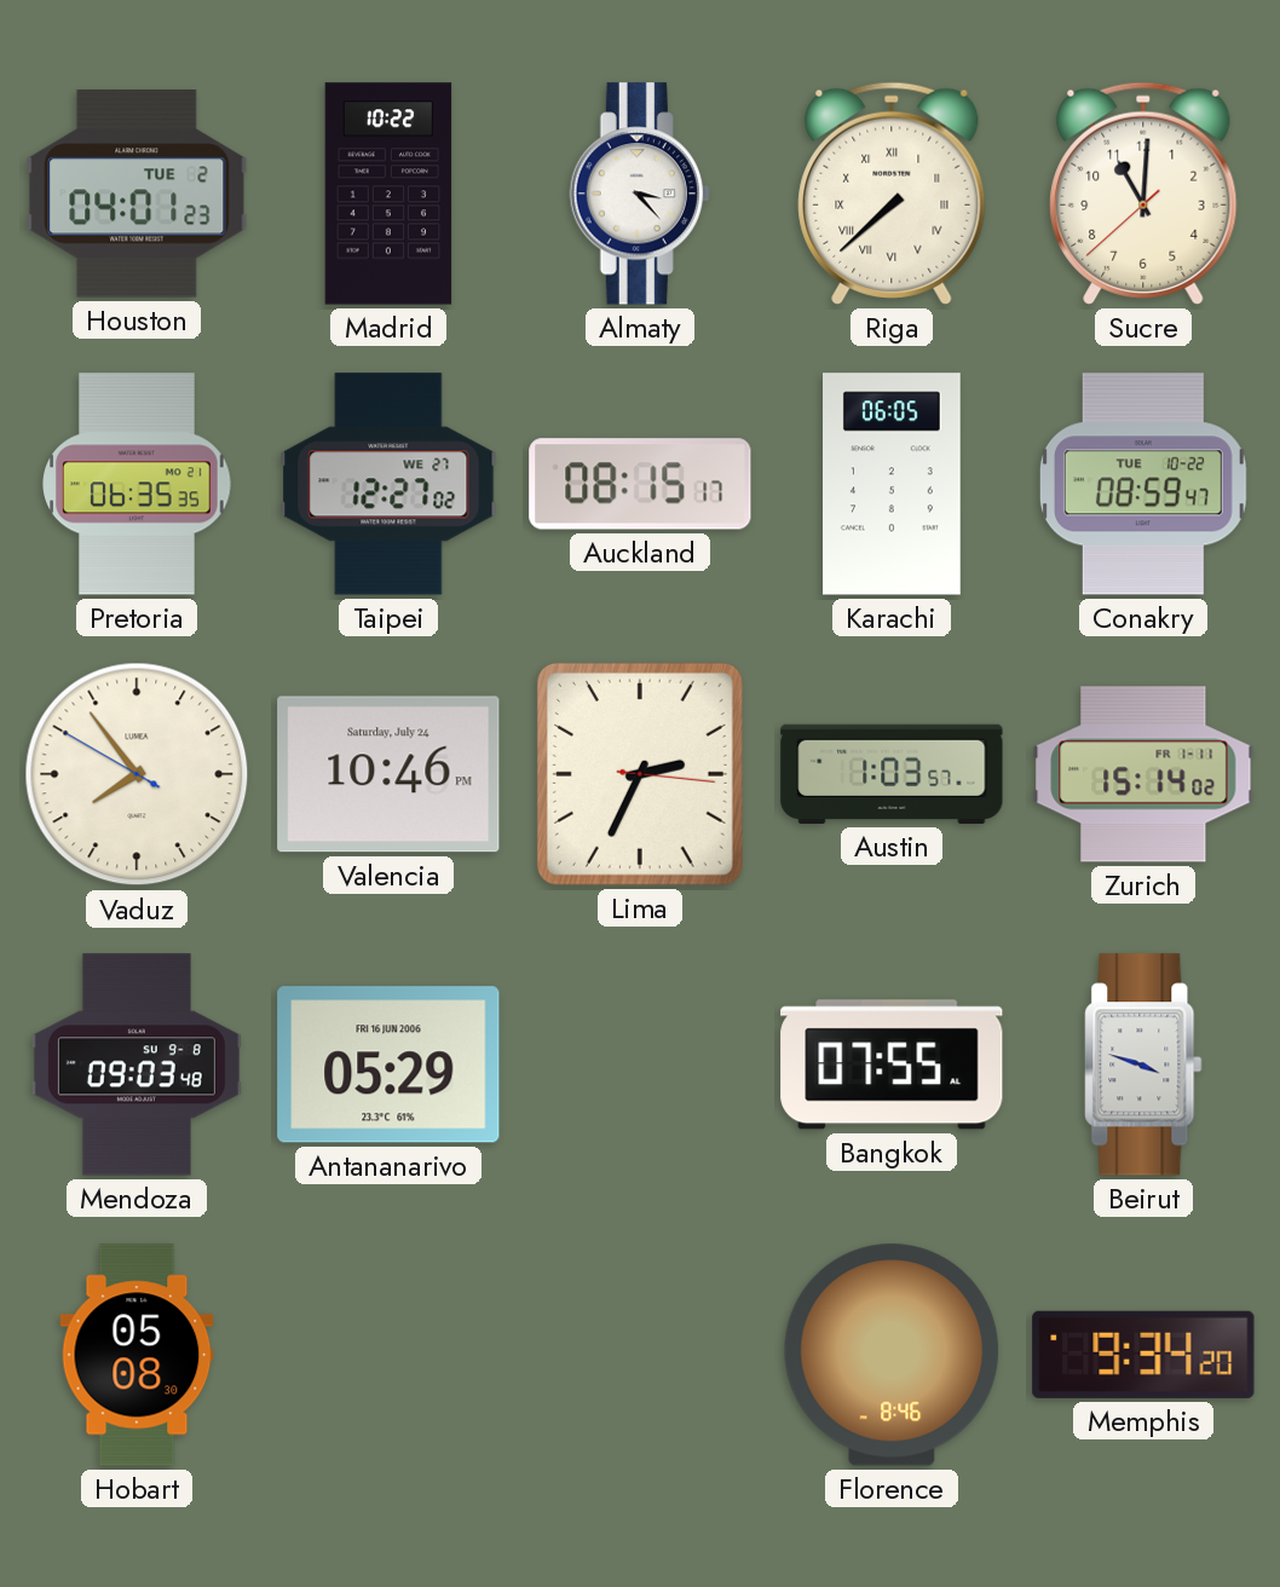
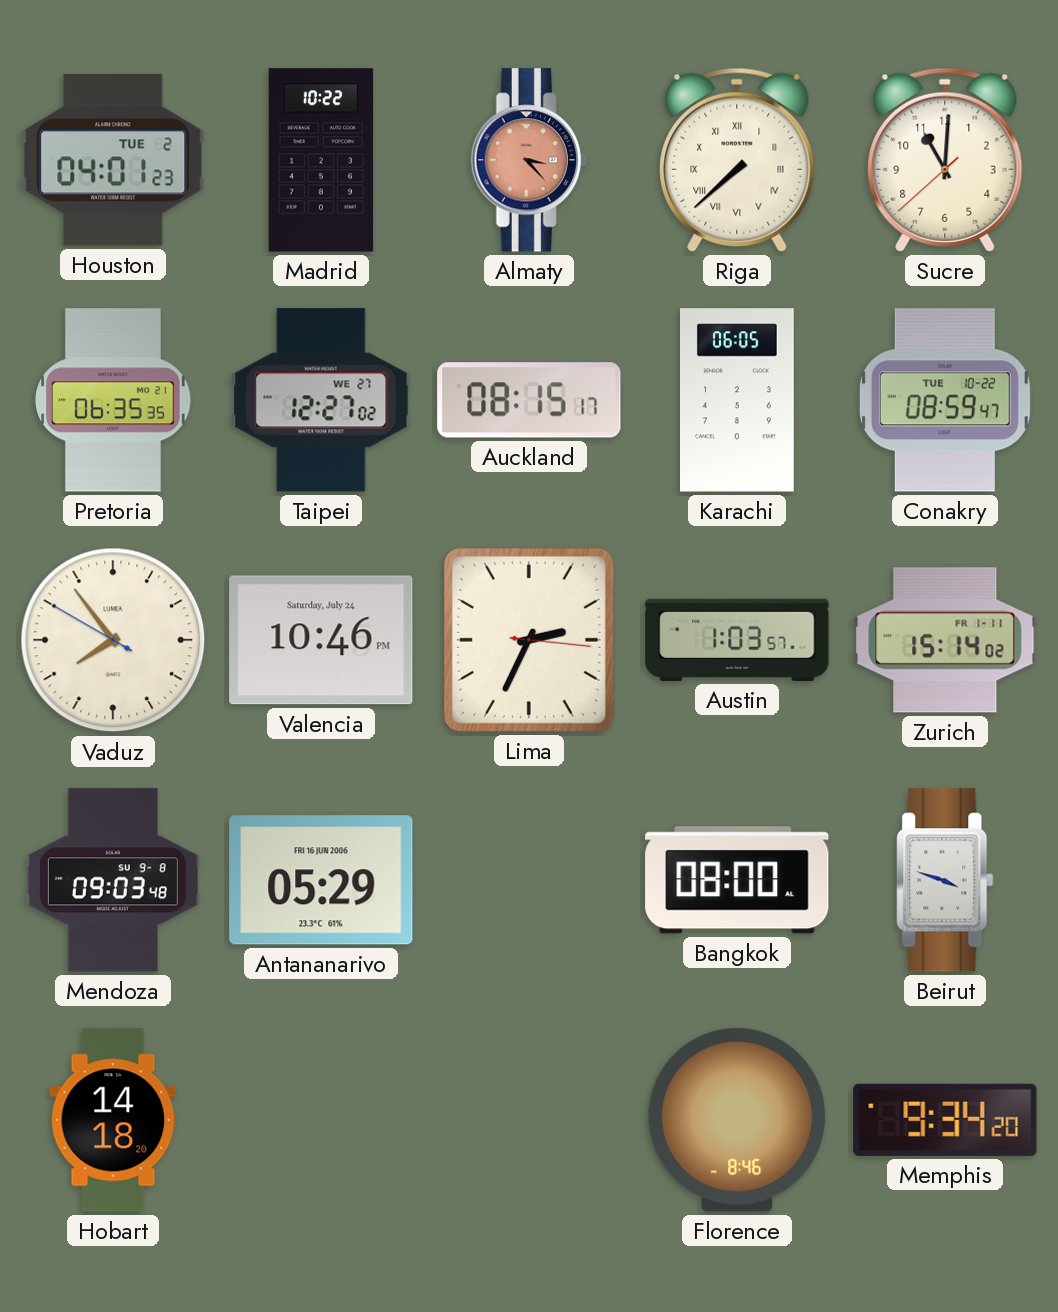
Almaty dial: white -> salmon (529, 160)
Bangkok: 07:55 -> 08:00 (737, 880)
Hobart: 05:08 -> 14:18 (113, 1120)
